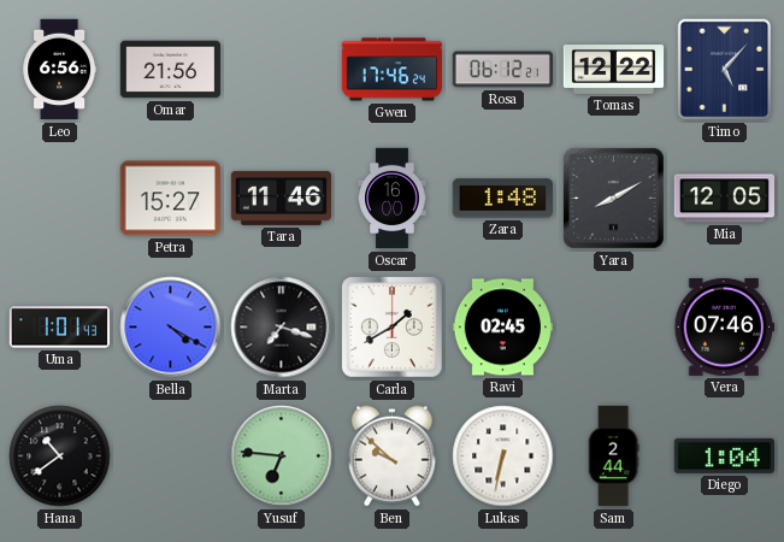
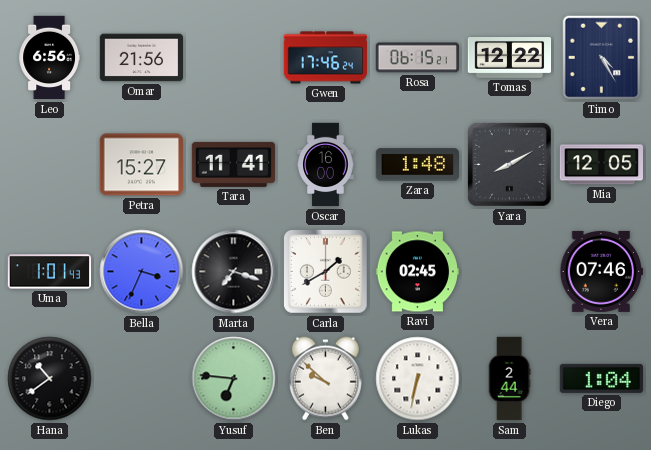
Rosa: 06:12 -> 06:15 (417, 58)
Timo: 5:07 -> 4:25 (602, 58)
Tara: 11:46 -> 11:41 (234, 164)
Bella: 4:20 -> 3:34 (142, 272)
